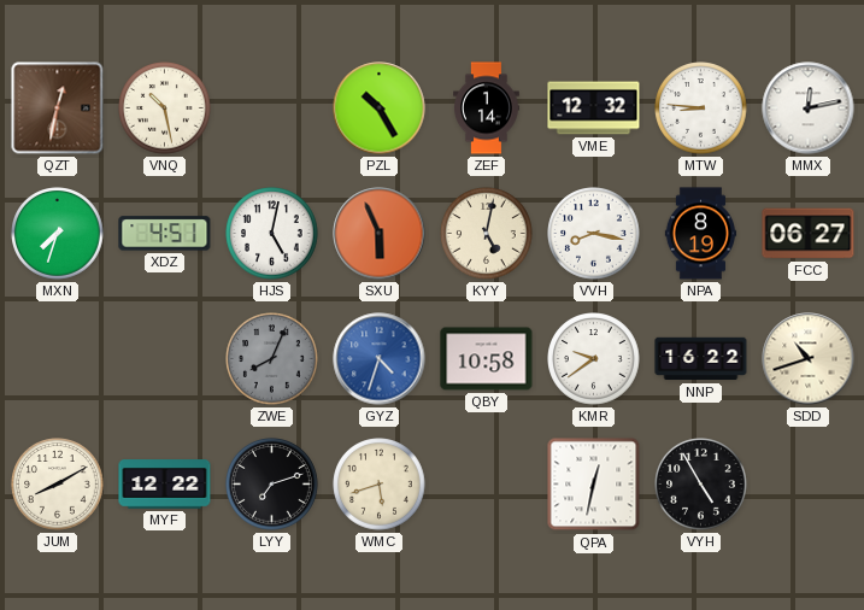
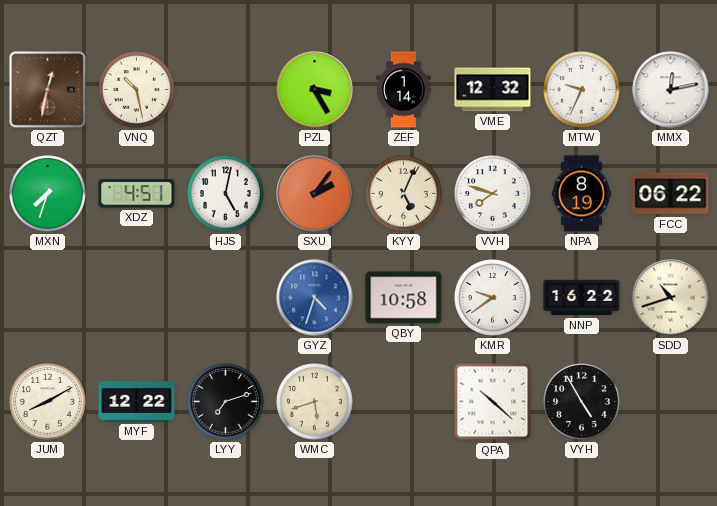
PZL: 10:25 -> 3:25 (315, 90)
MTW: 8:46 -> 9:34 (582, 90)
SXU: 5:56 -> 2:06 (315, 194)
KYY: 5:02 -> 5:04 (404, 194)
VVH: 8:17 -> 7:48 (493, 194)
FCC: 06:27 -> 06:22 (671, 194)
ZWE: 8:04 -> none (272, 359)
QPA: 12:32 -> 10:22 (493, 402)
